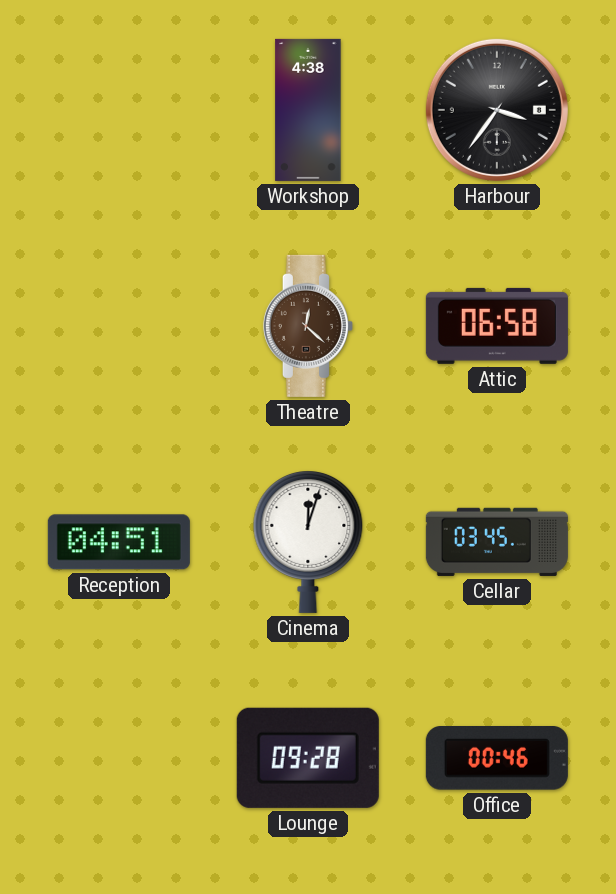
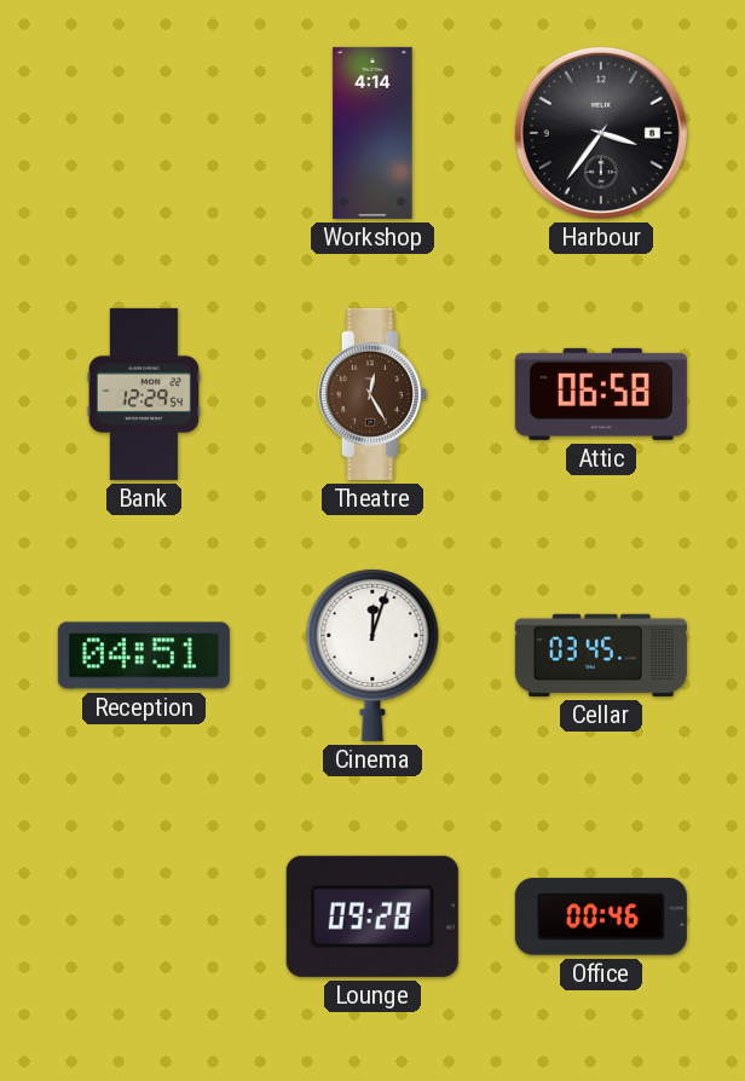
Workshop: 4:38 -> 4:14 (372, 133)
Bank: none -> 12:29 (144, 394)
Theatre: 12:22 -> 12:25 (372, 394)
